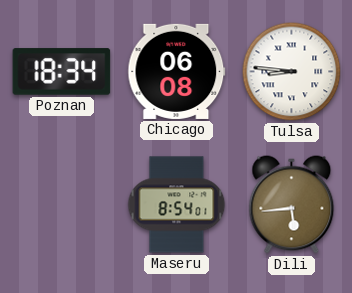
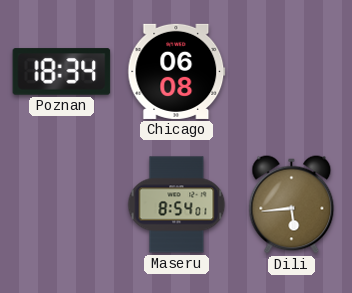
Tulsa: 8:46 -> none (292, 72)
